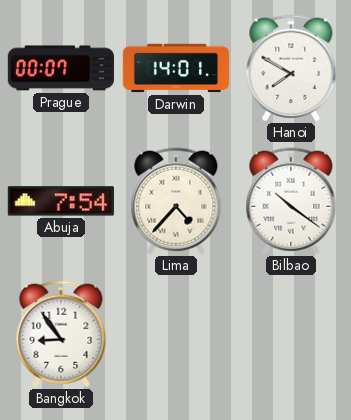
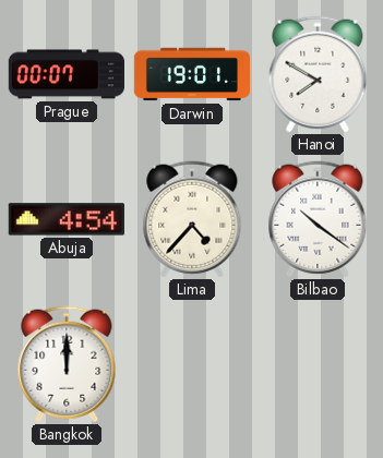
Darwin: 14:01 -> 19:01 (191, 74)
Abuja: 7:54 -> 4:54 (67, 219)
Bangkok: 8:54 -> 12:00 (67, 364)
